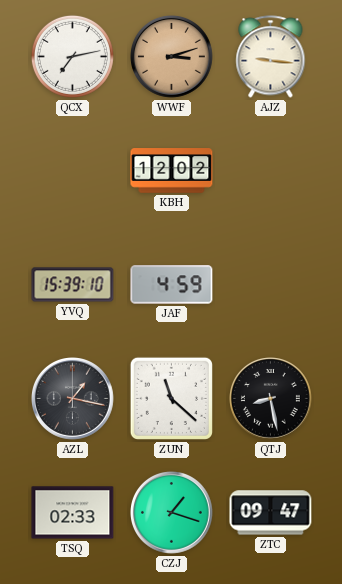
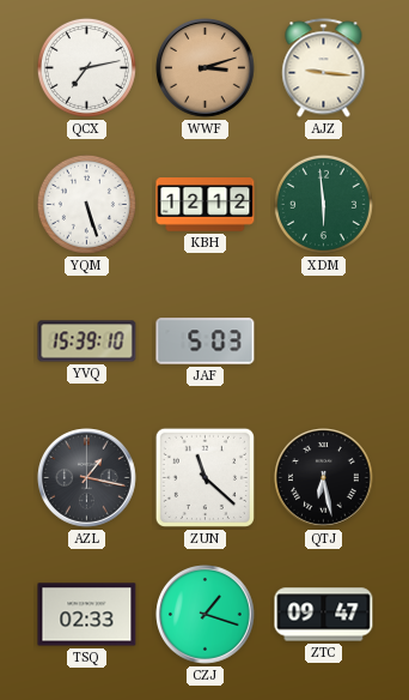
YQM: none -> 5:27 (86, 204)
KBH: 12:02 -> 12:12 (206, 205)
XDM: none -> 5:59 (323, 204)
JAF: 4:59 -> 5:03 (206, 342)
QTJ: 8:28 -> 6:28 (324, 478)
